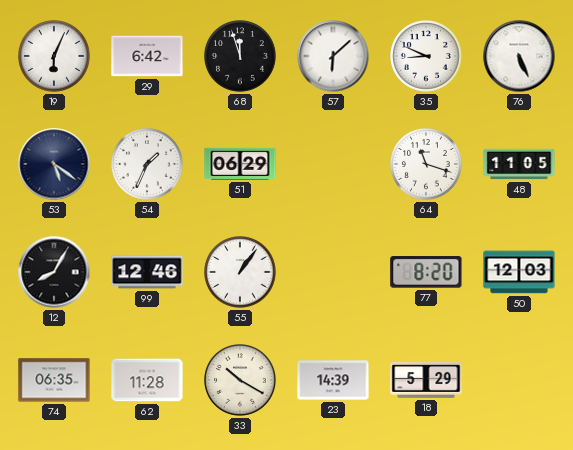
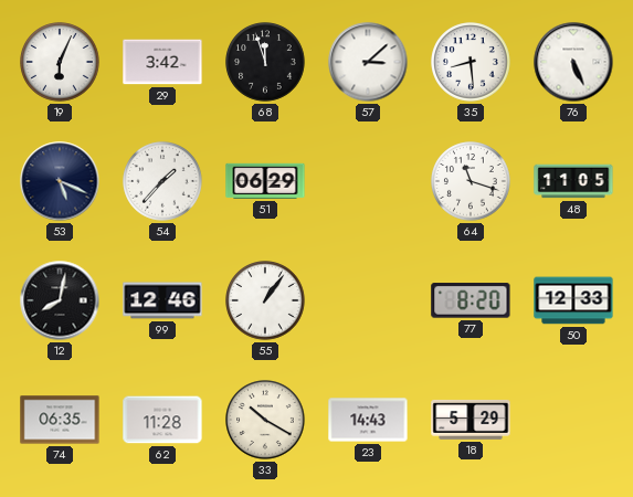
29: 6:42 -> 3:42 (162, 62)
57: 6:08 -> 3:08 (368, 62)
35: 8:49 -> 8:29 (471, 62)
53: 5:21 -> 5:19 (60, 181)
54: 1:34 -> 1:37 (162, 181)
12: 8:05 -> 8:02 (60, 300)
50: 12:03 -> 12:33 (573, 300)
23: 14:39 -> 14:43 (368, 420)
